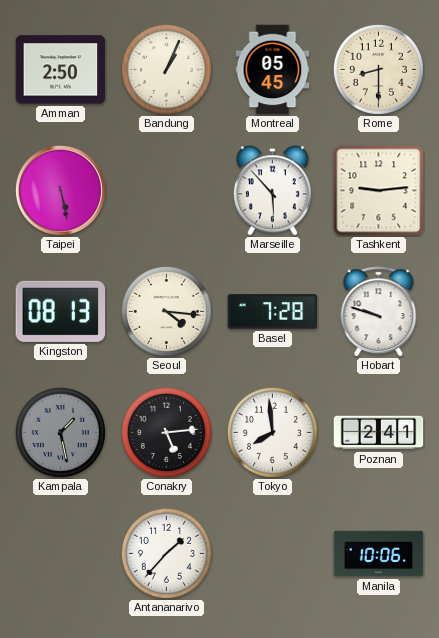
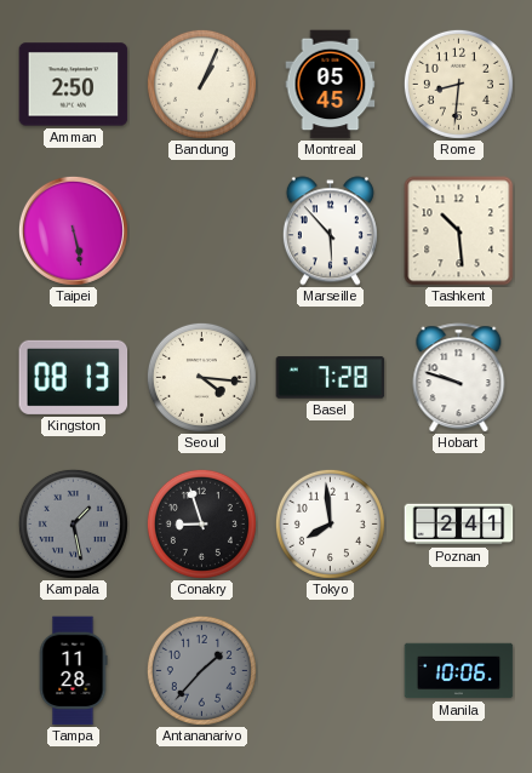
Rome: 8:30 -> 8:31 (458, 84)
Tashkent: 9:14 -> 10:29 (459, 231)
Conakry: 5:14 -> 8:57 (201, 523)
Tampa: none -> 11:28 (73, 671)
Antananarivo dial: white -> grey (201, 670)
